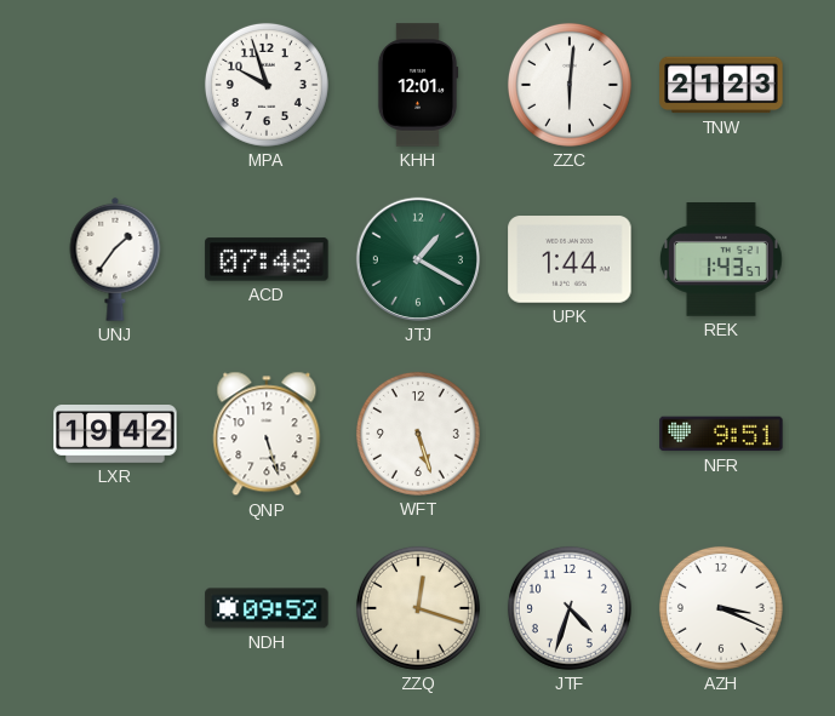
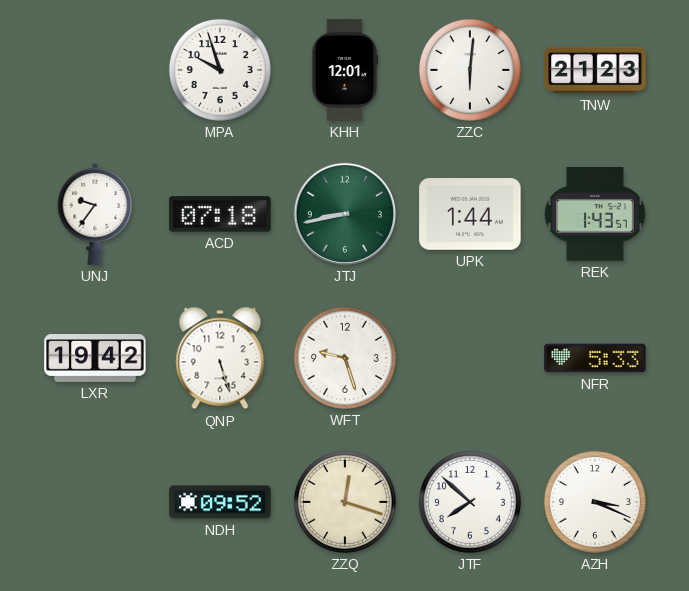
UNJ: 1:36 -> 9:36 (95, 214)
ACD: 07:48 -> 07:18 (220, 214)
JTJ: 1:20 -> 8:43 (345, 214)
WFT: 5:27 -> 9:27 (345, 358)
NFR: 9:51 -> 5:33 (595, 358)
JTF: 4:33 -> 7:52 (470, 502)
